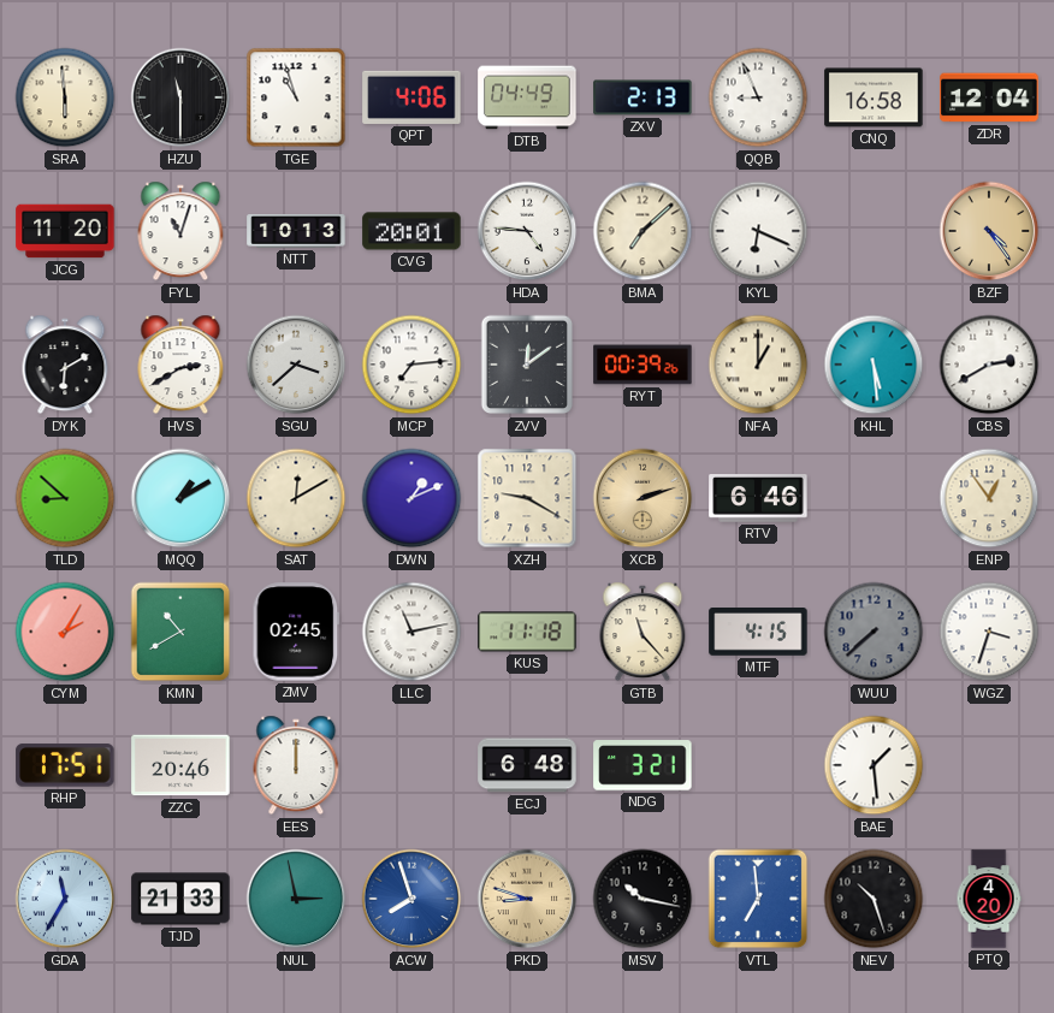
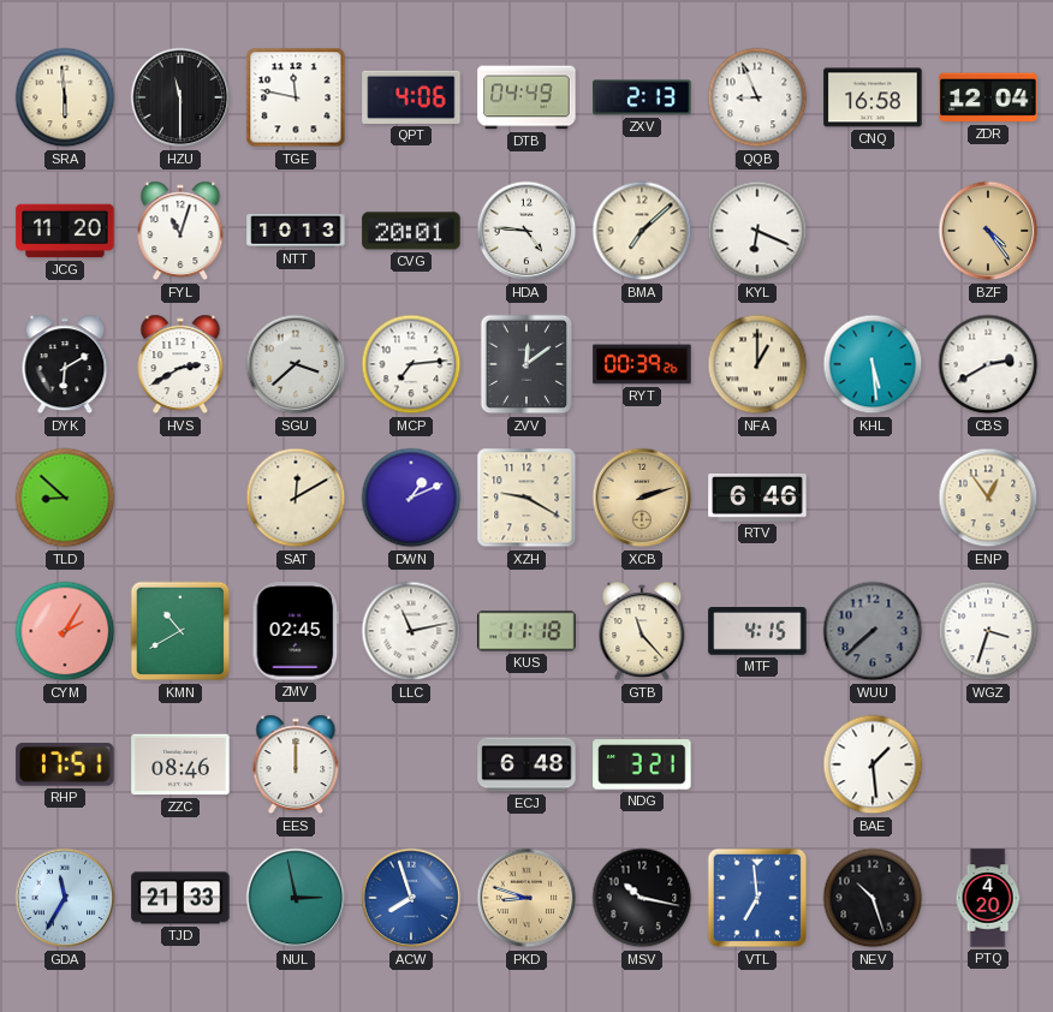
TGE: 10:57 -> 11:47 (296, 97)
MQQ: 1:10 -> none (180, 498)
ZZC: 20:46 -> 08:46 (180, 764)
